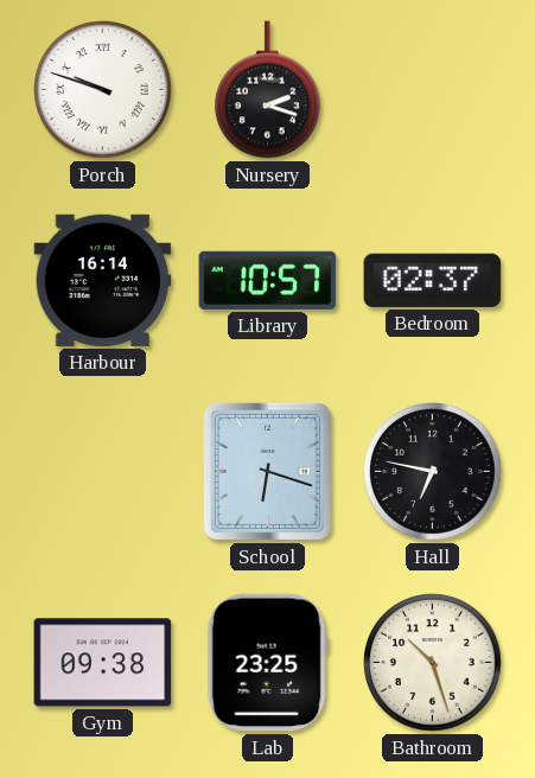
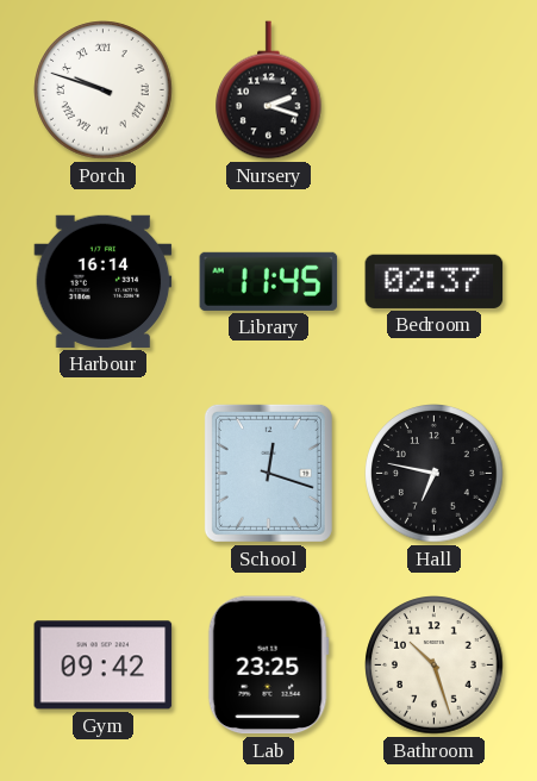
Library: 10:57 -> 11:45 (269, 281)
School: 6:18 -> 12:18 (268, 473)
Gym: 09:38 -> 09:42 (104, 666)
